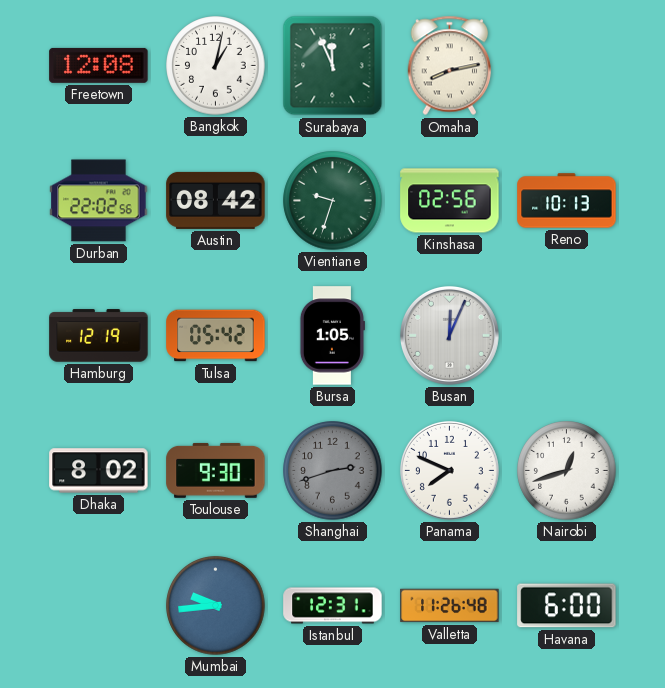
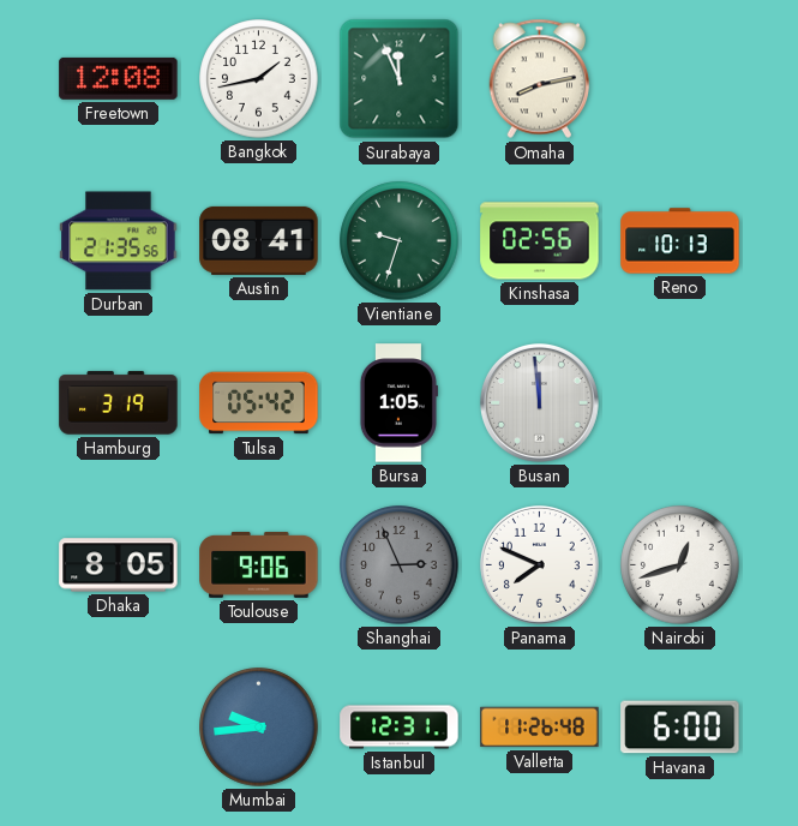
Bangkok: 1:02 -> 1:43 (259, 79)
Durban: 22:02 -> 21:35 (119, 241)
Austin: 08:42 -> 08:41 (259, 240)
Hamburg: 12:19 -> 3:19 (119, 403)
Busan: 12:04 -> 11:59 (539, 402)
Dhaka: 8:02 -> 8:05 (119, 565)
Toulouse: 9:30 -> 9:06 (259, 564)
Shanghai: 2:42 -> 2:56 (400, 565)
